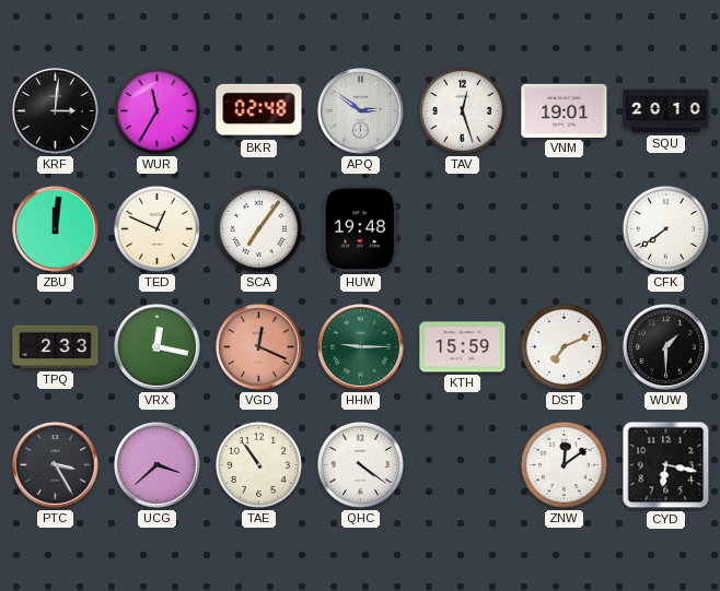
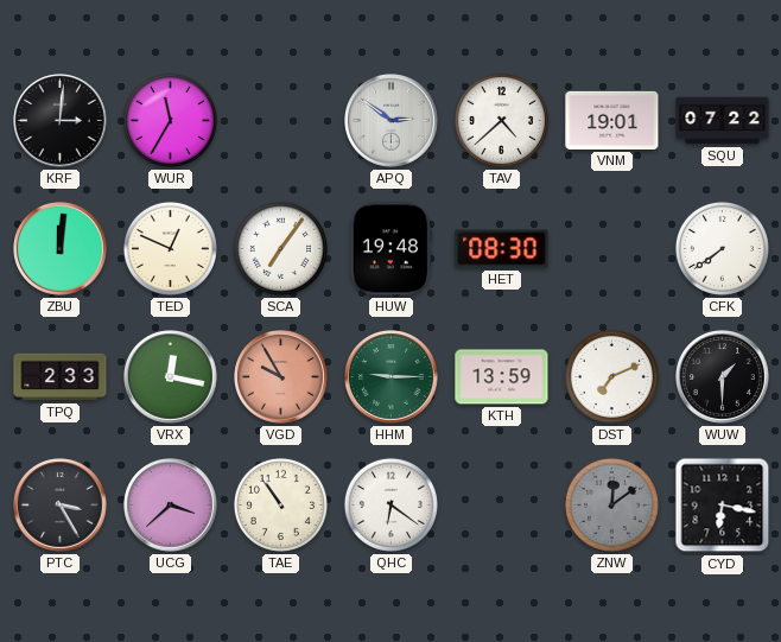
BKR: 02:48 -> none (259, 110)
TAV: 12:27 -> 4:38 (501, 120)
SQU: 20:10 -> 07:22 (723, 121)
HET: none -> 08:30 (502, 249)
VGD: 12:19 -> 9:55 (281, 377)
KTH: 15:59 -> 13:59 (502, 377)
QHC: 4:21 -> 6:21 (390, 504)
ZNW dial: white -> grey (611, 504)
